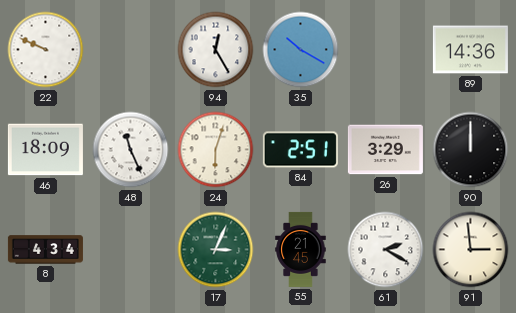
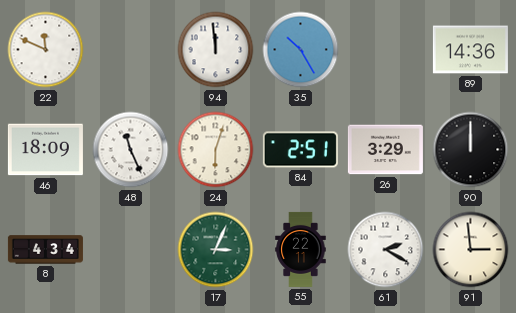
22: 9:49 -> 11:49 (46, 50)
94: 12:25 -> 11:59 (216, 50)
35: 10:20 -> 10:25 (301, 50)
55: 21:45 -> 22:11 (301, 249)
